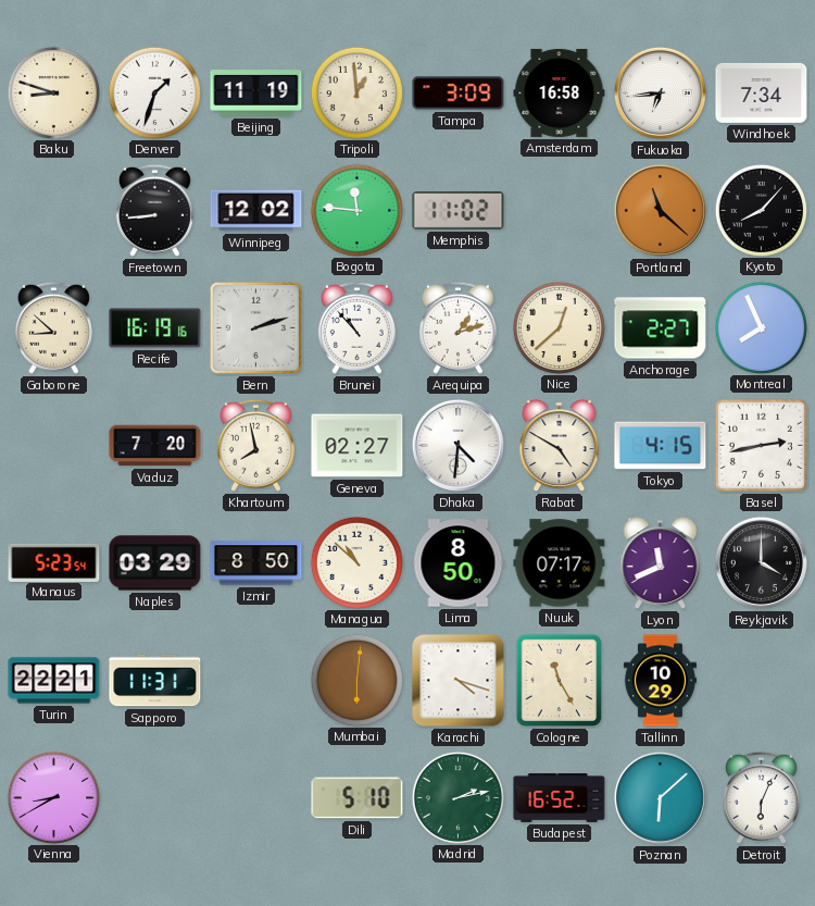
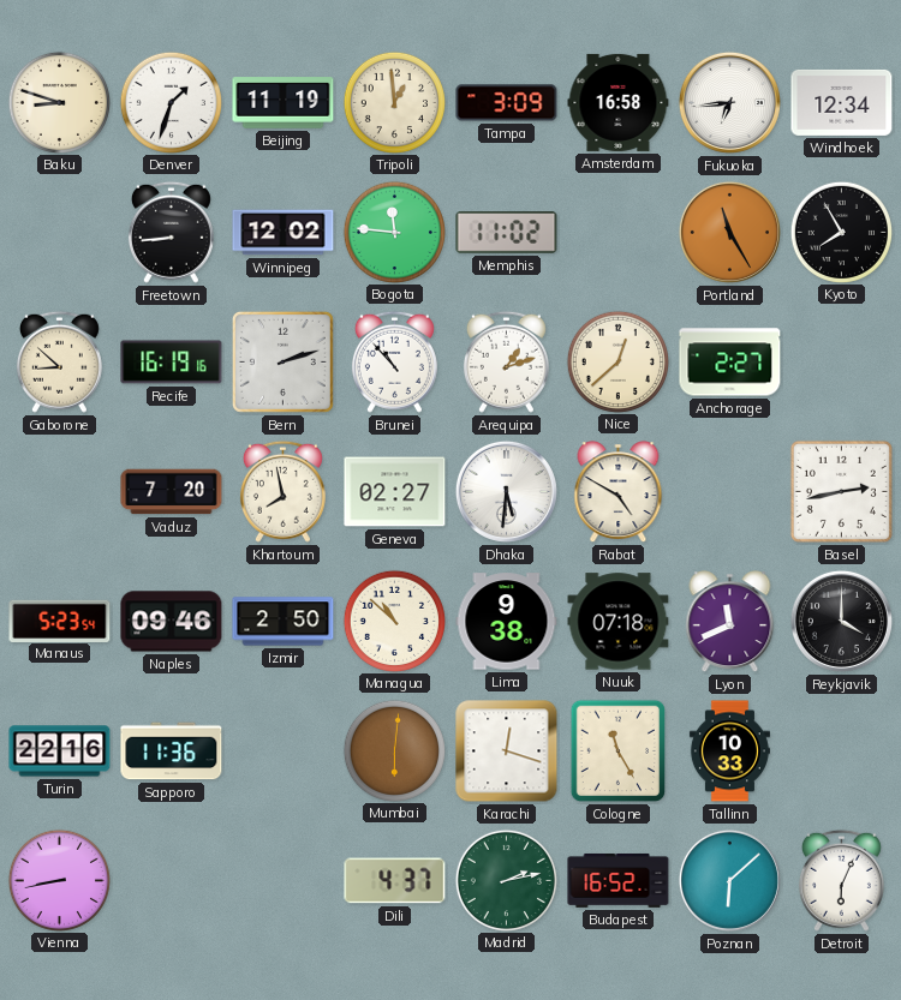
Windhoek: 7:34 -> 12:34 (842, 102)
Portland: 11:22 -> 11:25 (729, 232)
Kyoto: 8:07 -> 7:55 (841, 232)
Montreal: 7:56 -> none (761, 327)
Dhaka: 4:31 -> 5:31 (506, 491)
Tokyo: 4:15 -> none (661, 446)
Naples: 03:29 -> 09:46 (172, 622)
Izmir: 8:50 -> 2:50 (284, 622)
Lima: 8:50 -> 9:38 (507, 622)
Nuuk: 07:17 -> 07:18 (619, 622)
Turin: 22:21 -> 22:16 (60, 752)
Sapporo: 11:31 -> 11:36 (172, 752)
Karachi: 4:18 -> 12:18 (507, 752)
Tallinn: 10:29 -> 10:33 (729, 752)
Vienna: 8:40 -> 8:43 (59, 880)
Dili: 5:10 -> 4:37 (395, 881)
